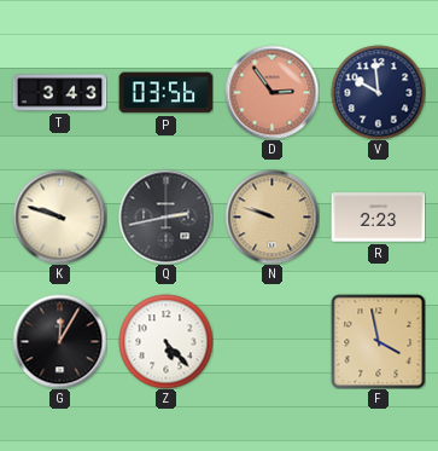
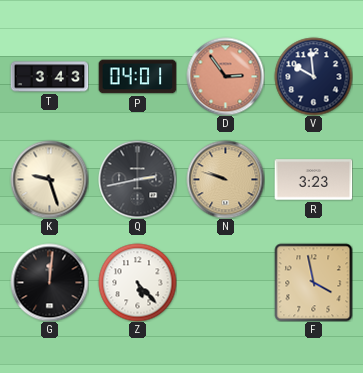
P: 03:56 -> 04:01 (137, 77)
K: 9:48 -> 9:27 (49, 179)
R: 2:23 -> 3:23 (313, 180)
G: 12:05 -> 12:01 (49, 282)
